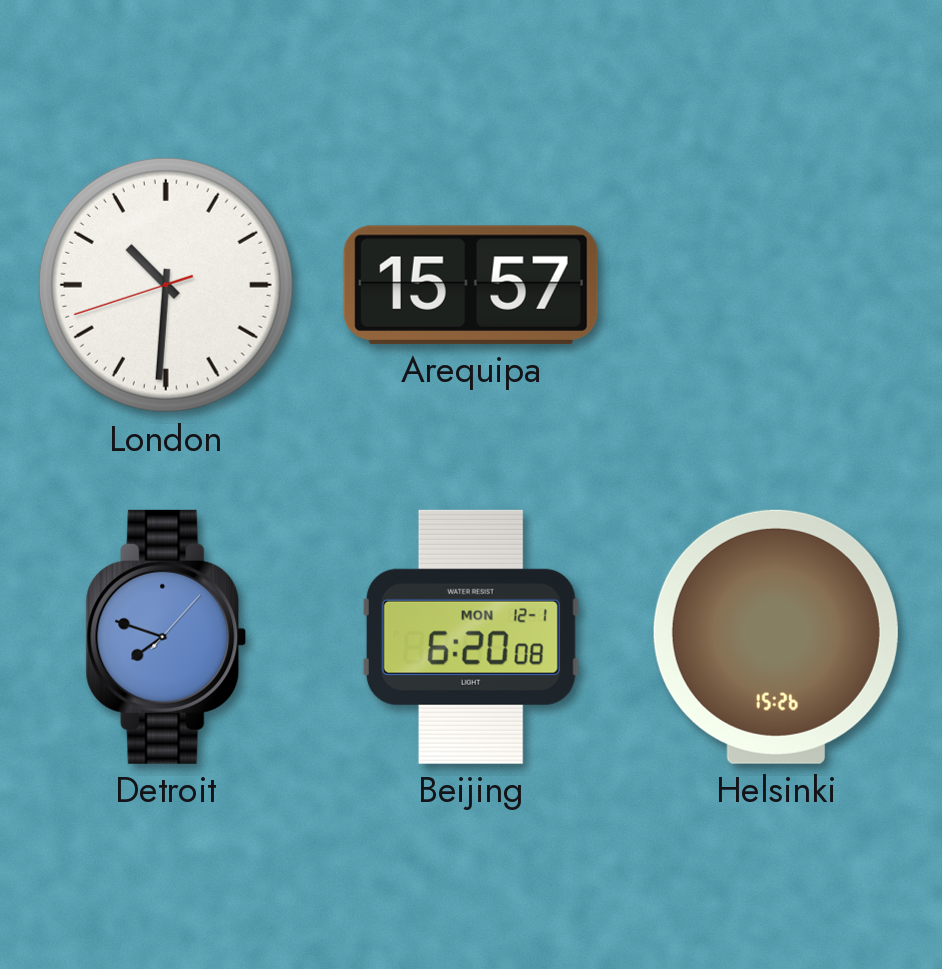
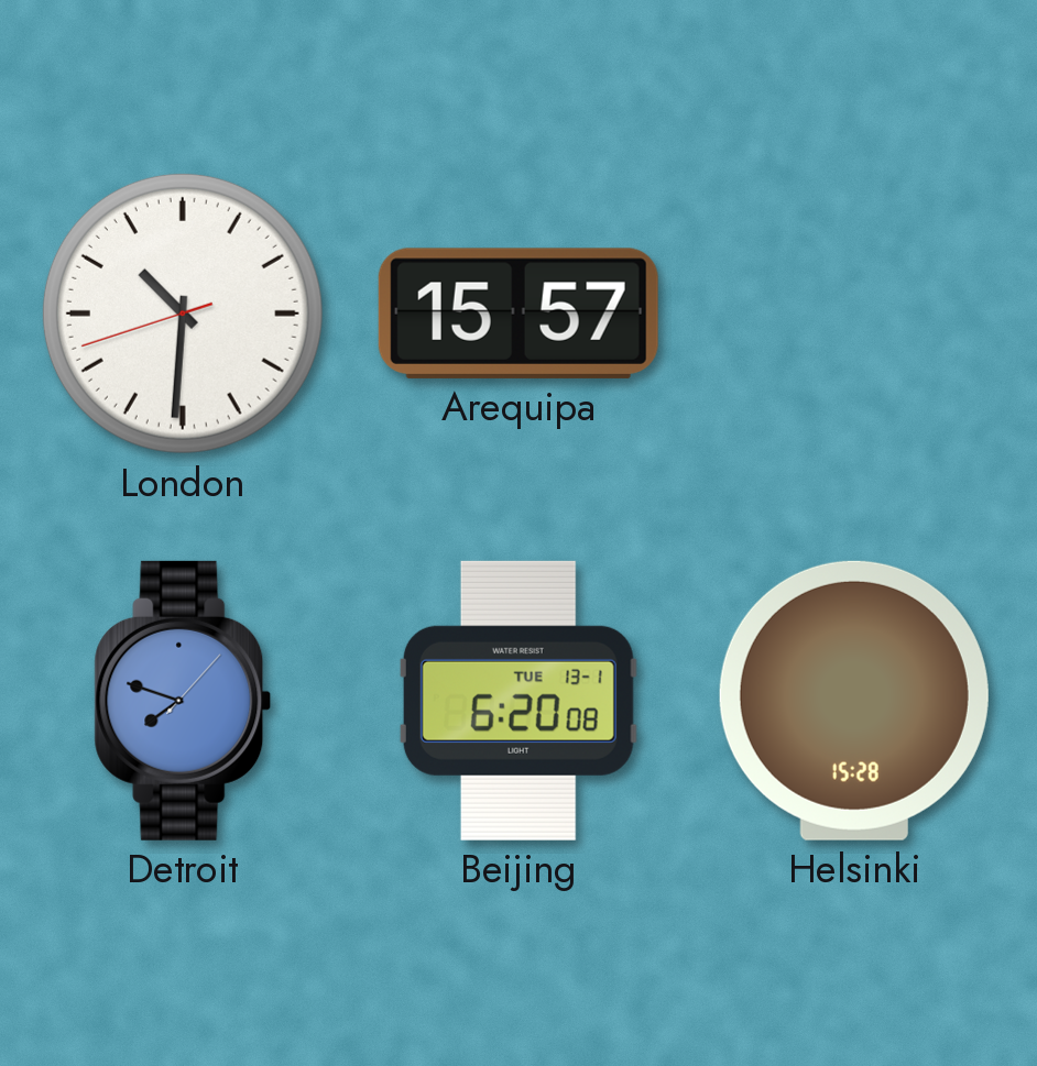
Beijing date: MON 12-1 -> TUE 13-1 (518, 701)
Helsinki: 15:26 -> 15:28 (854, 701)
